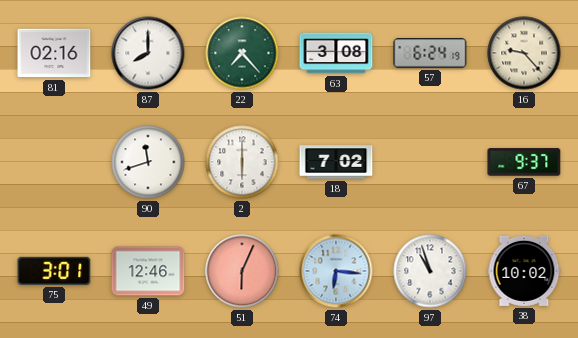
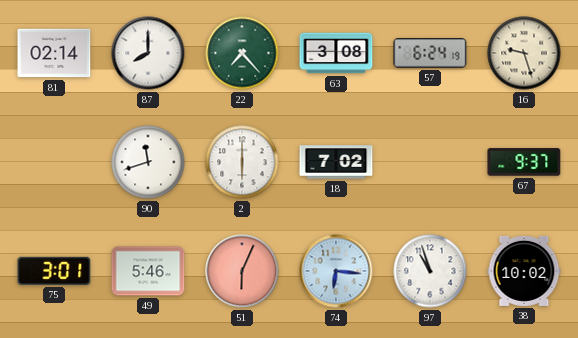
81: 02:16 -> 02:14 (54, 53)
16: 9:23 -> 9:27 (524, 53)
49: 12:46 -> 5:46 (148, 271)
